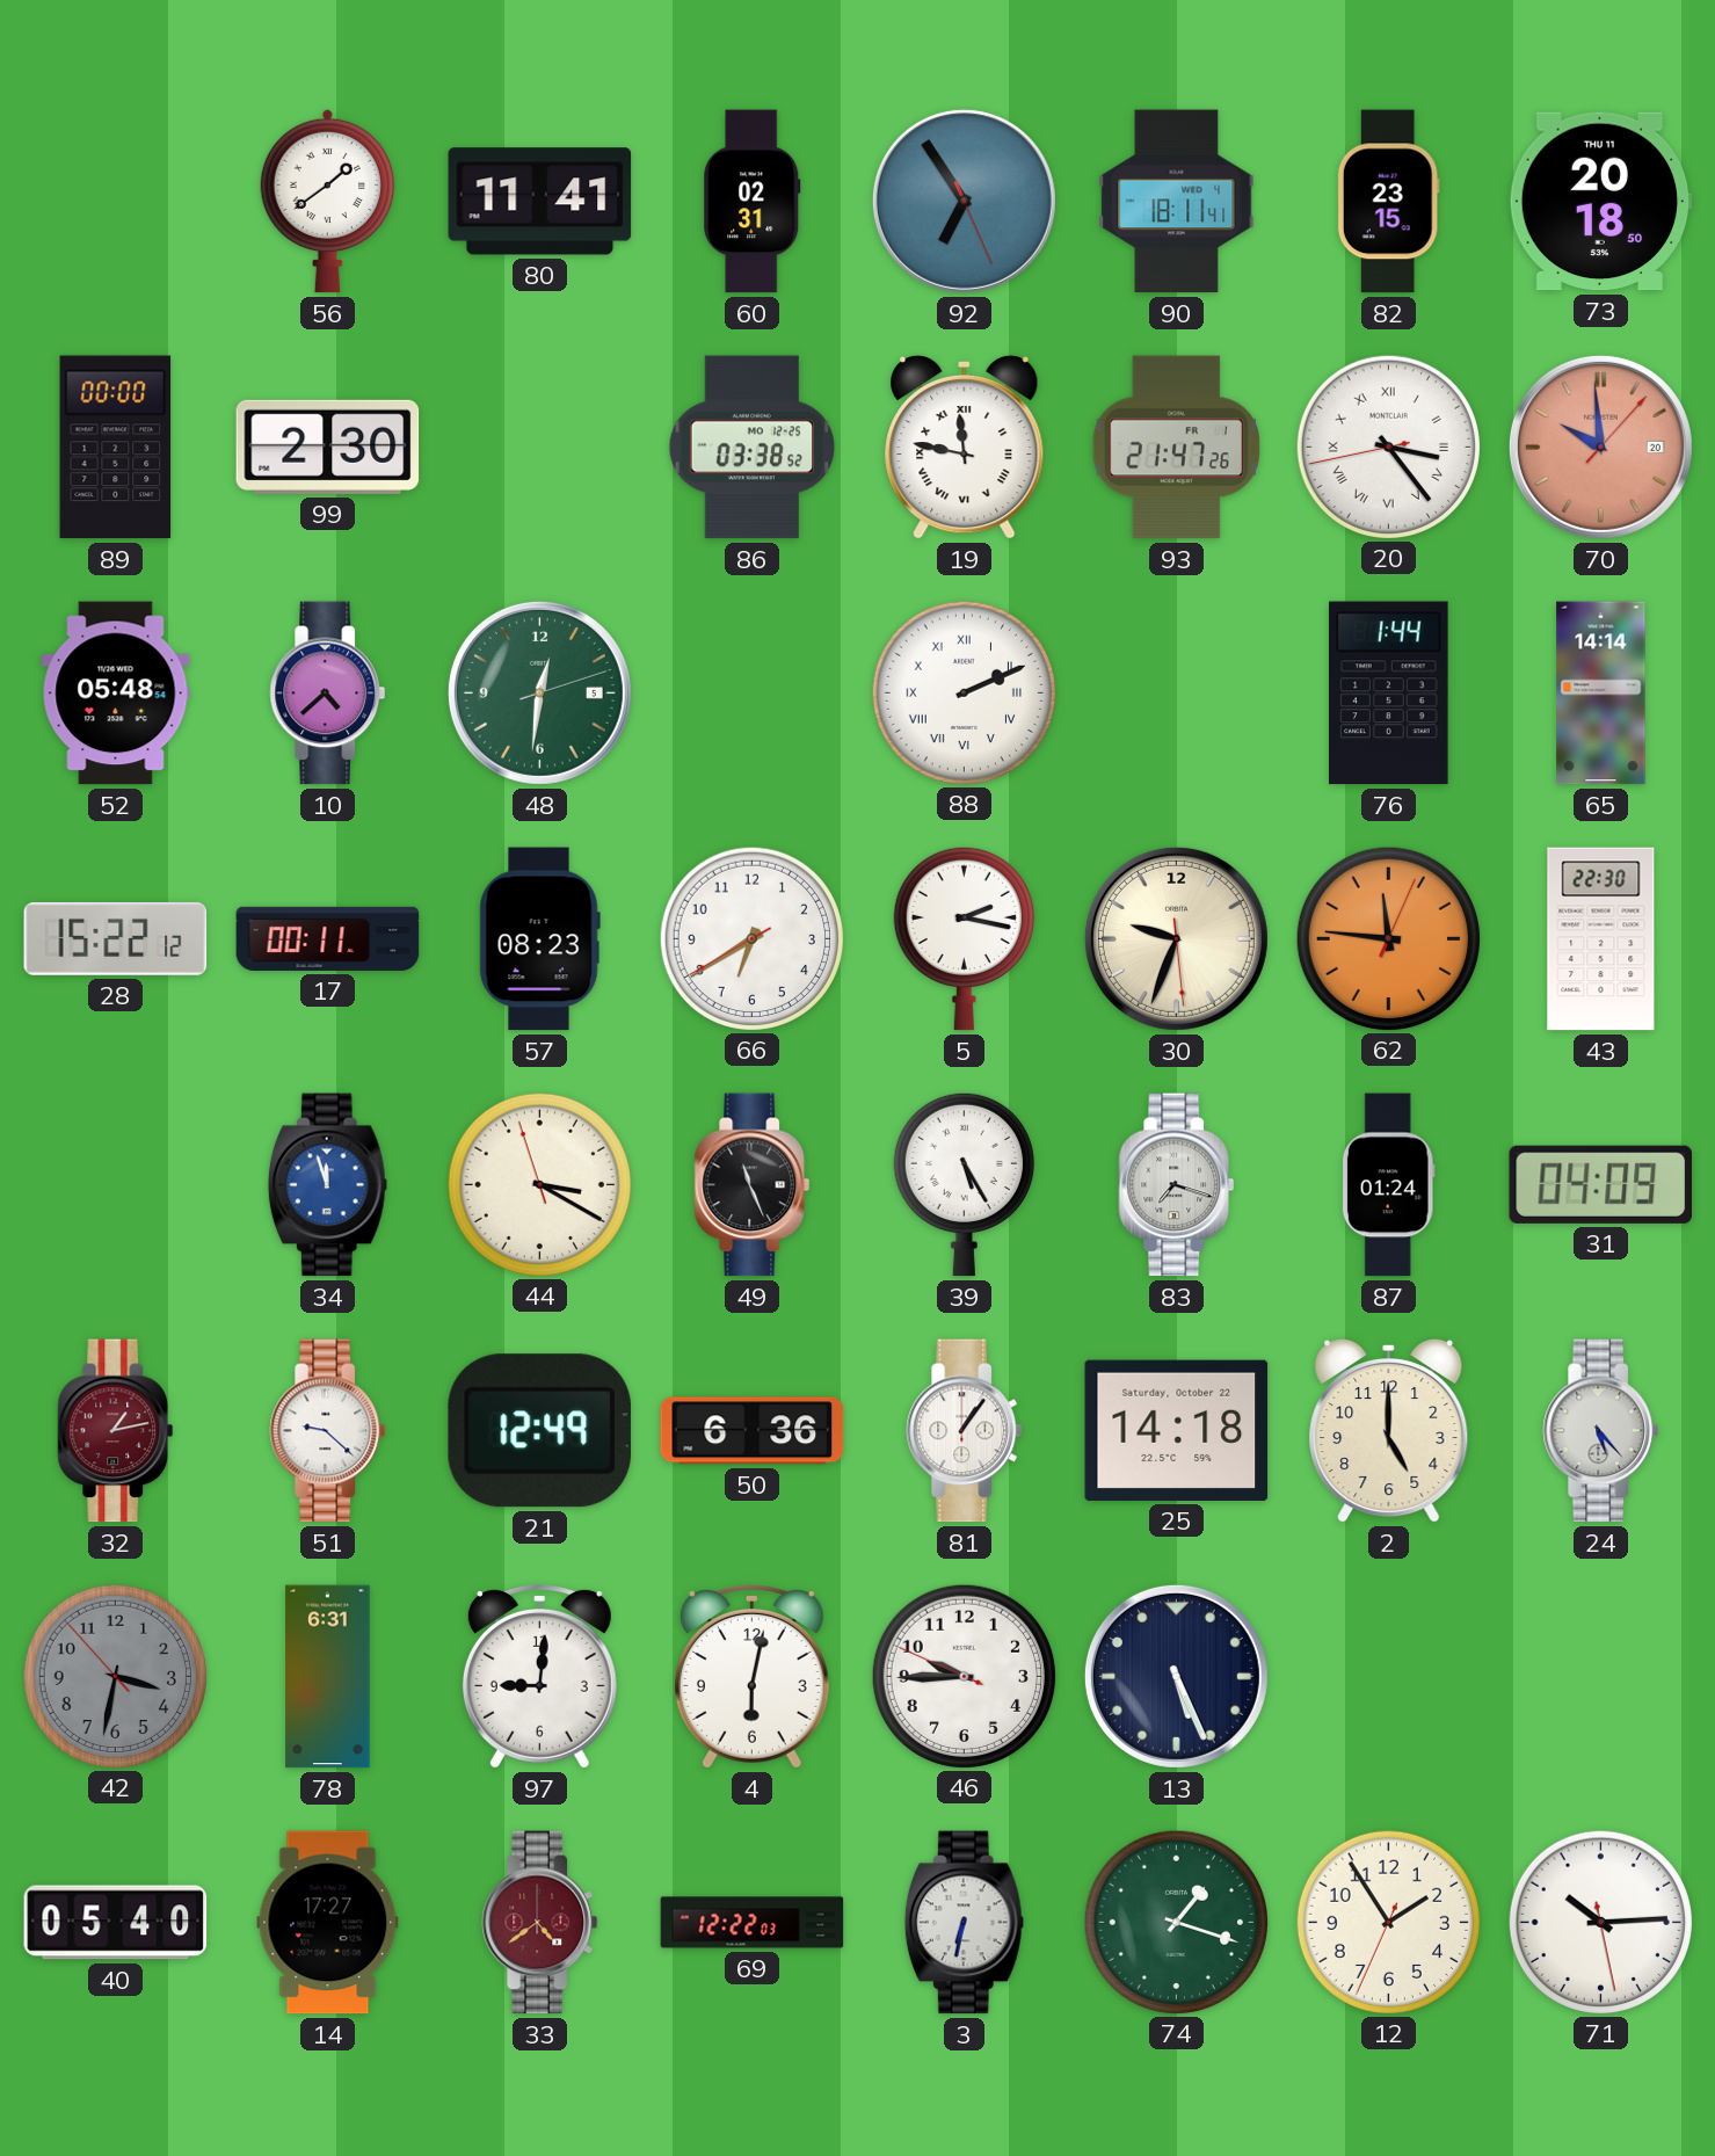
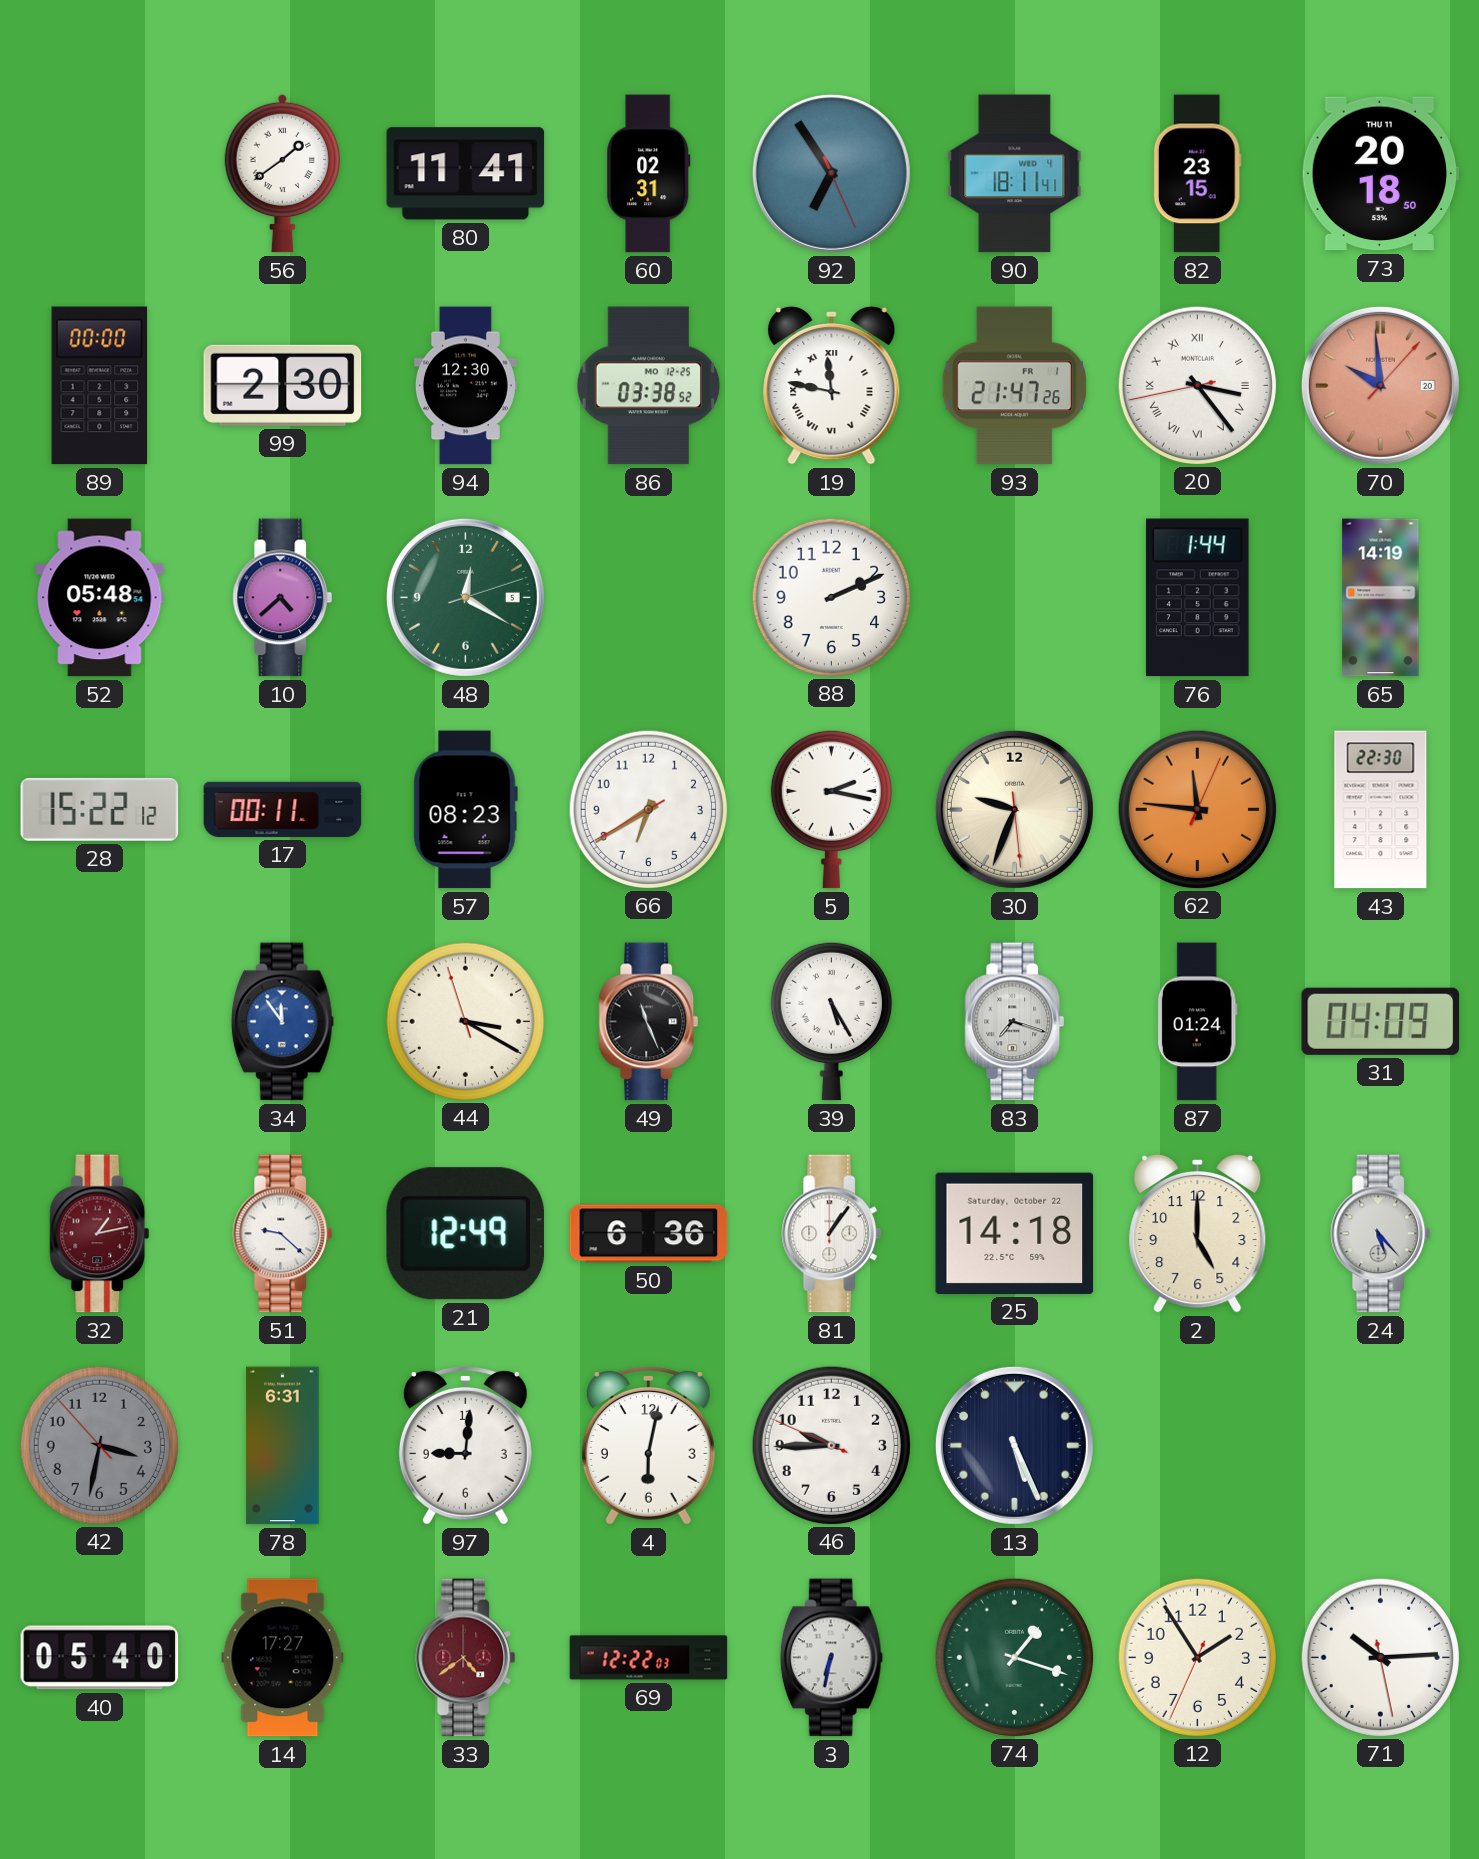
94: none -> 12:30 (465, 386)
48: 12:31 -> 12:20 (465, 597)
88 numerals: Roman -> Arabic (831, 597)
65: 14:14 -> 14:19 (1381, 598)
34: 11:57 -> 11:54 (282, 1022)
